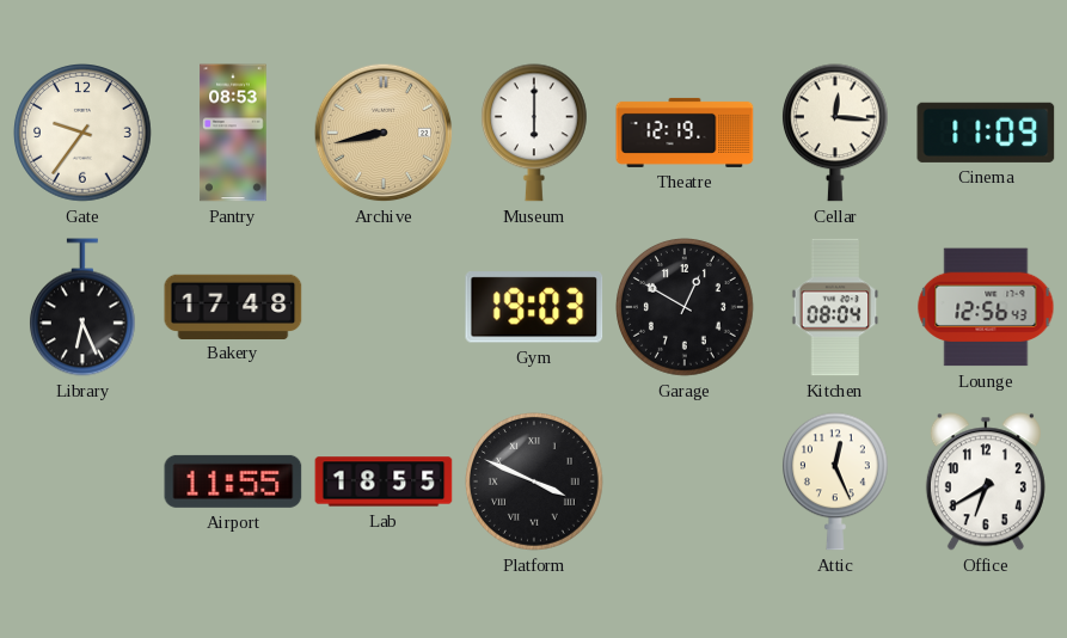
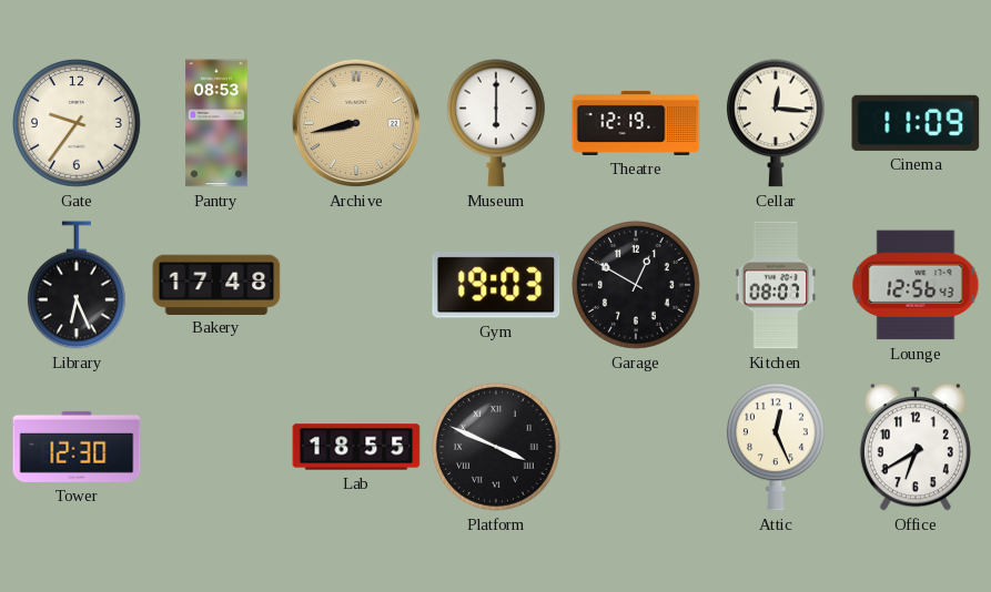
Kitchen: 08:04 -> 08:07 (776, 285)
Tower: none -> 12:30 (77, 447)
Airport: 11:55 -> none (233, 481)
